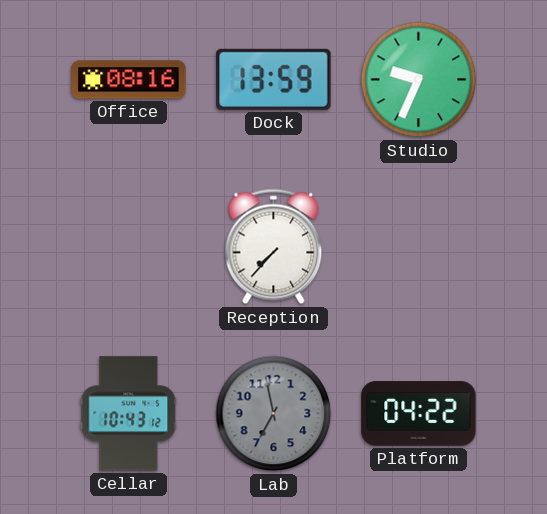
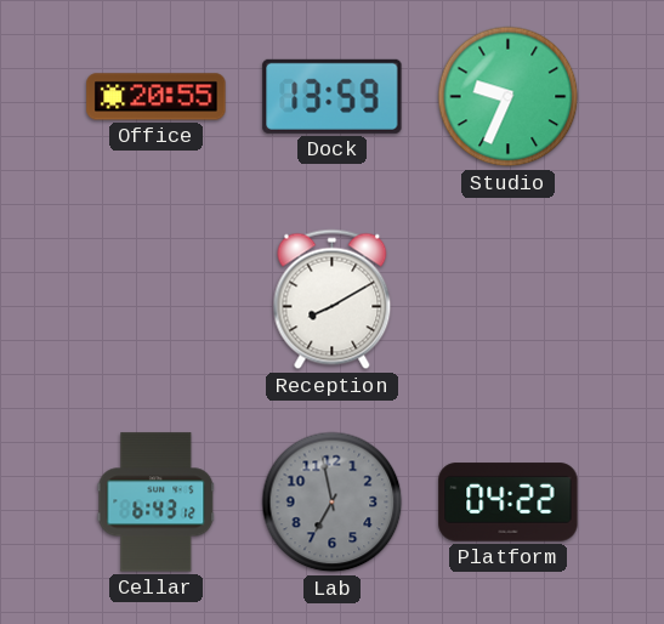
Office: 08:16 -> 20:55 (157, 97)
Reception: 7:37 -> 8:10 (333, 300)
Cellar: 10:43 -> 6:43 (157, 503)
